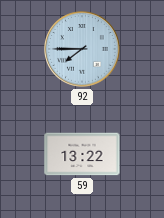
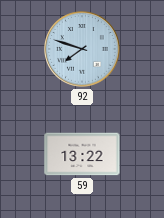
92: 7:45 -> 7:48 (82, 49)
